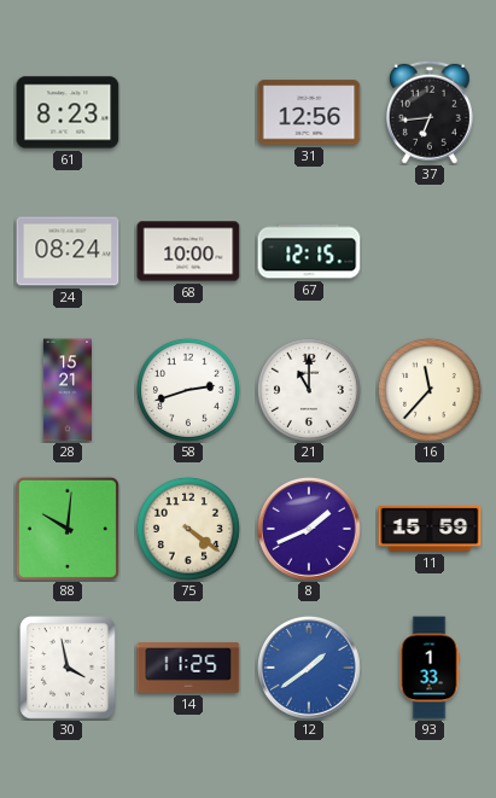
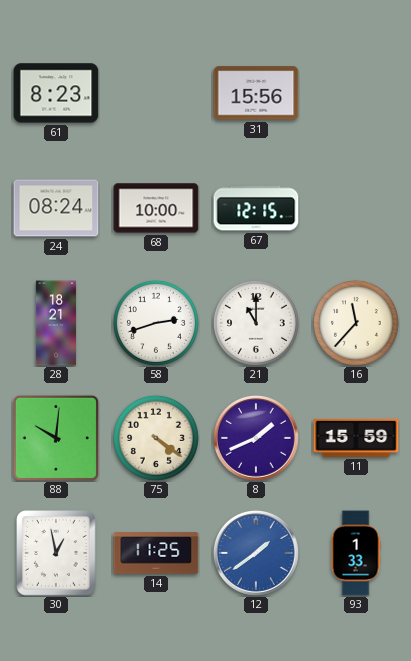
31: 12:56 -> 15:56 (256, 93)
37: 6:44 -> none (430, 112)
28: 15:21 -> 18:21 (56, 323)
30: 3:58 -> 12:58 (57, 554)
